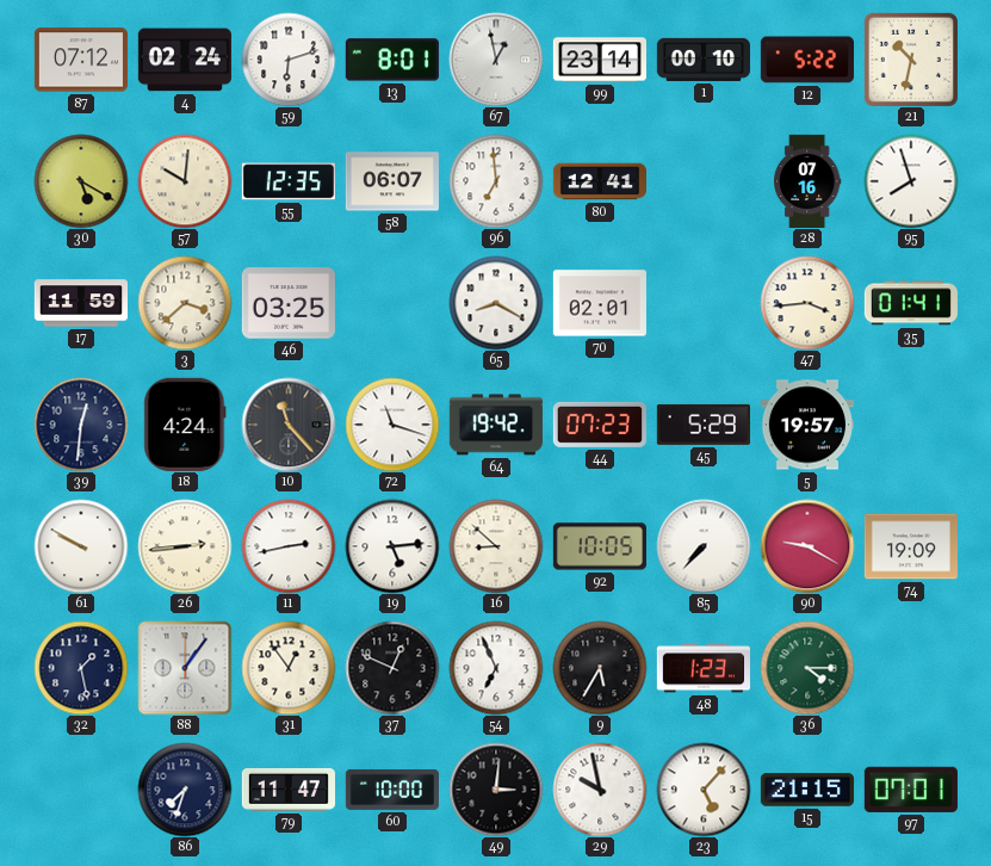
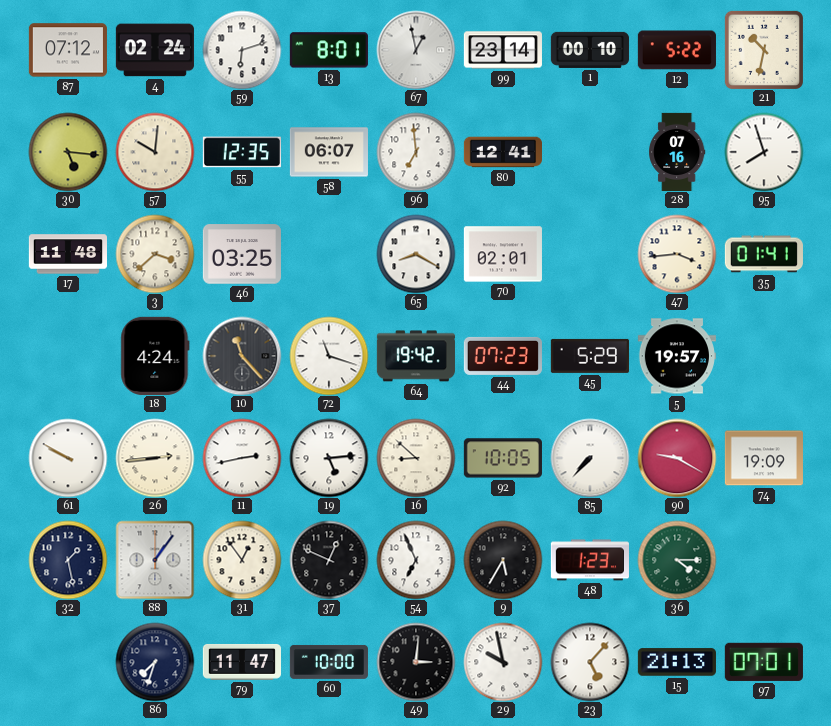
30: 5:20 -> 5:16 (68, 152)
17: 11:59 -> 11:48 (67, 254)
39: 12:31 -> none (81, 425)
15: 21:15 -> 21:13 (677, 662)
